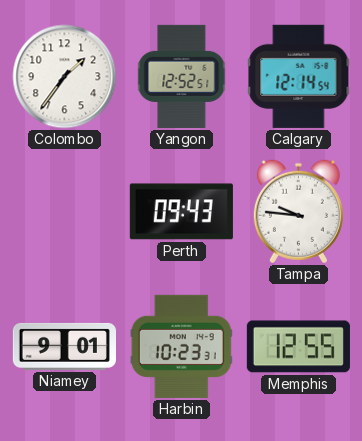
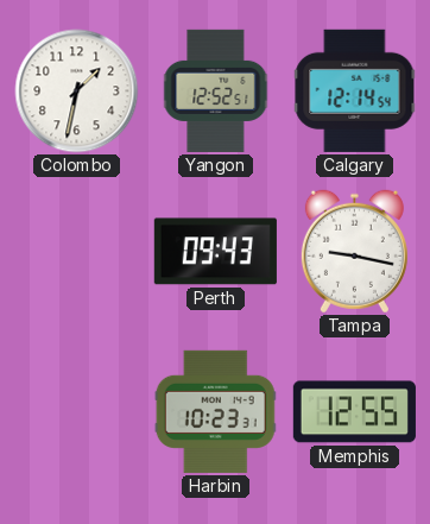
Colombo: 1:36 -> 1:32 (77, 91)
Tampa: 9:46 -> 9:17 (354, 252)
Niamey: 9:01 -> none (64, 346)
